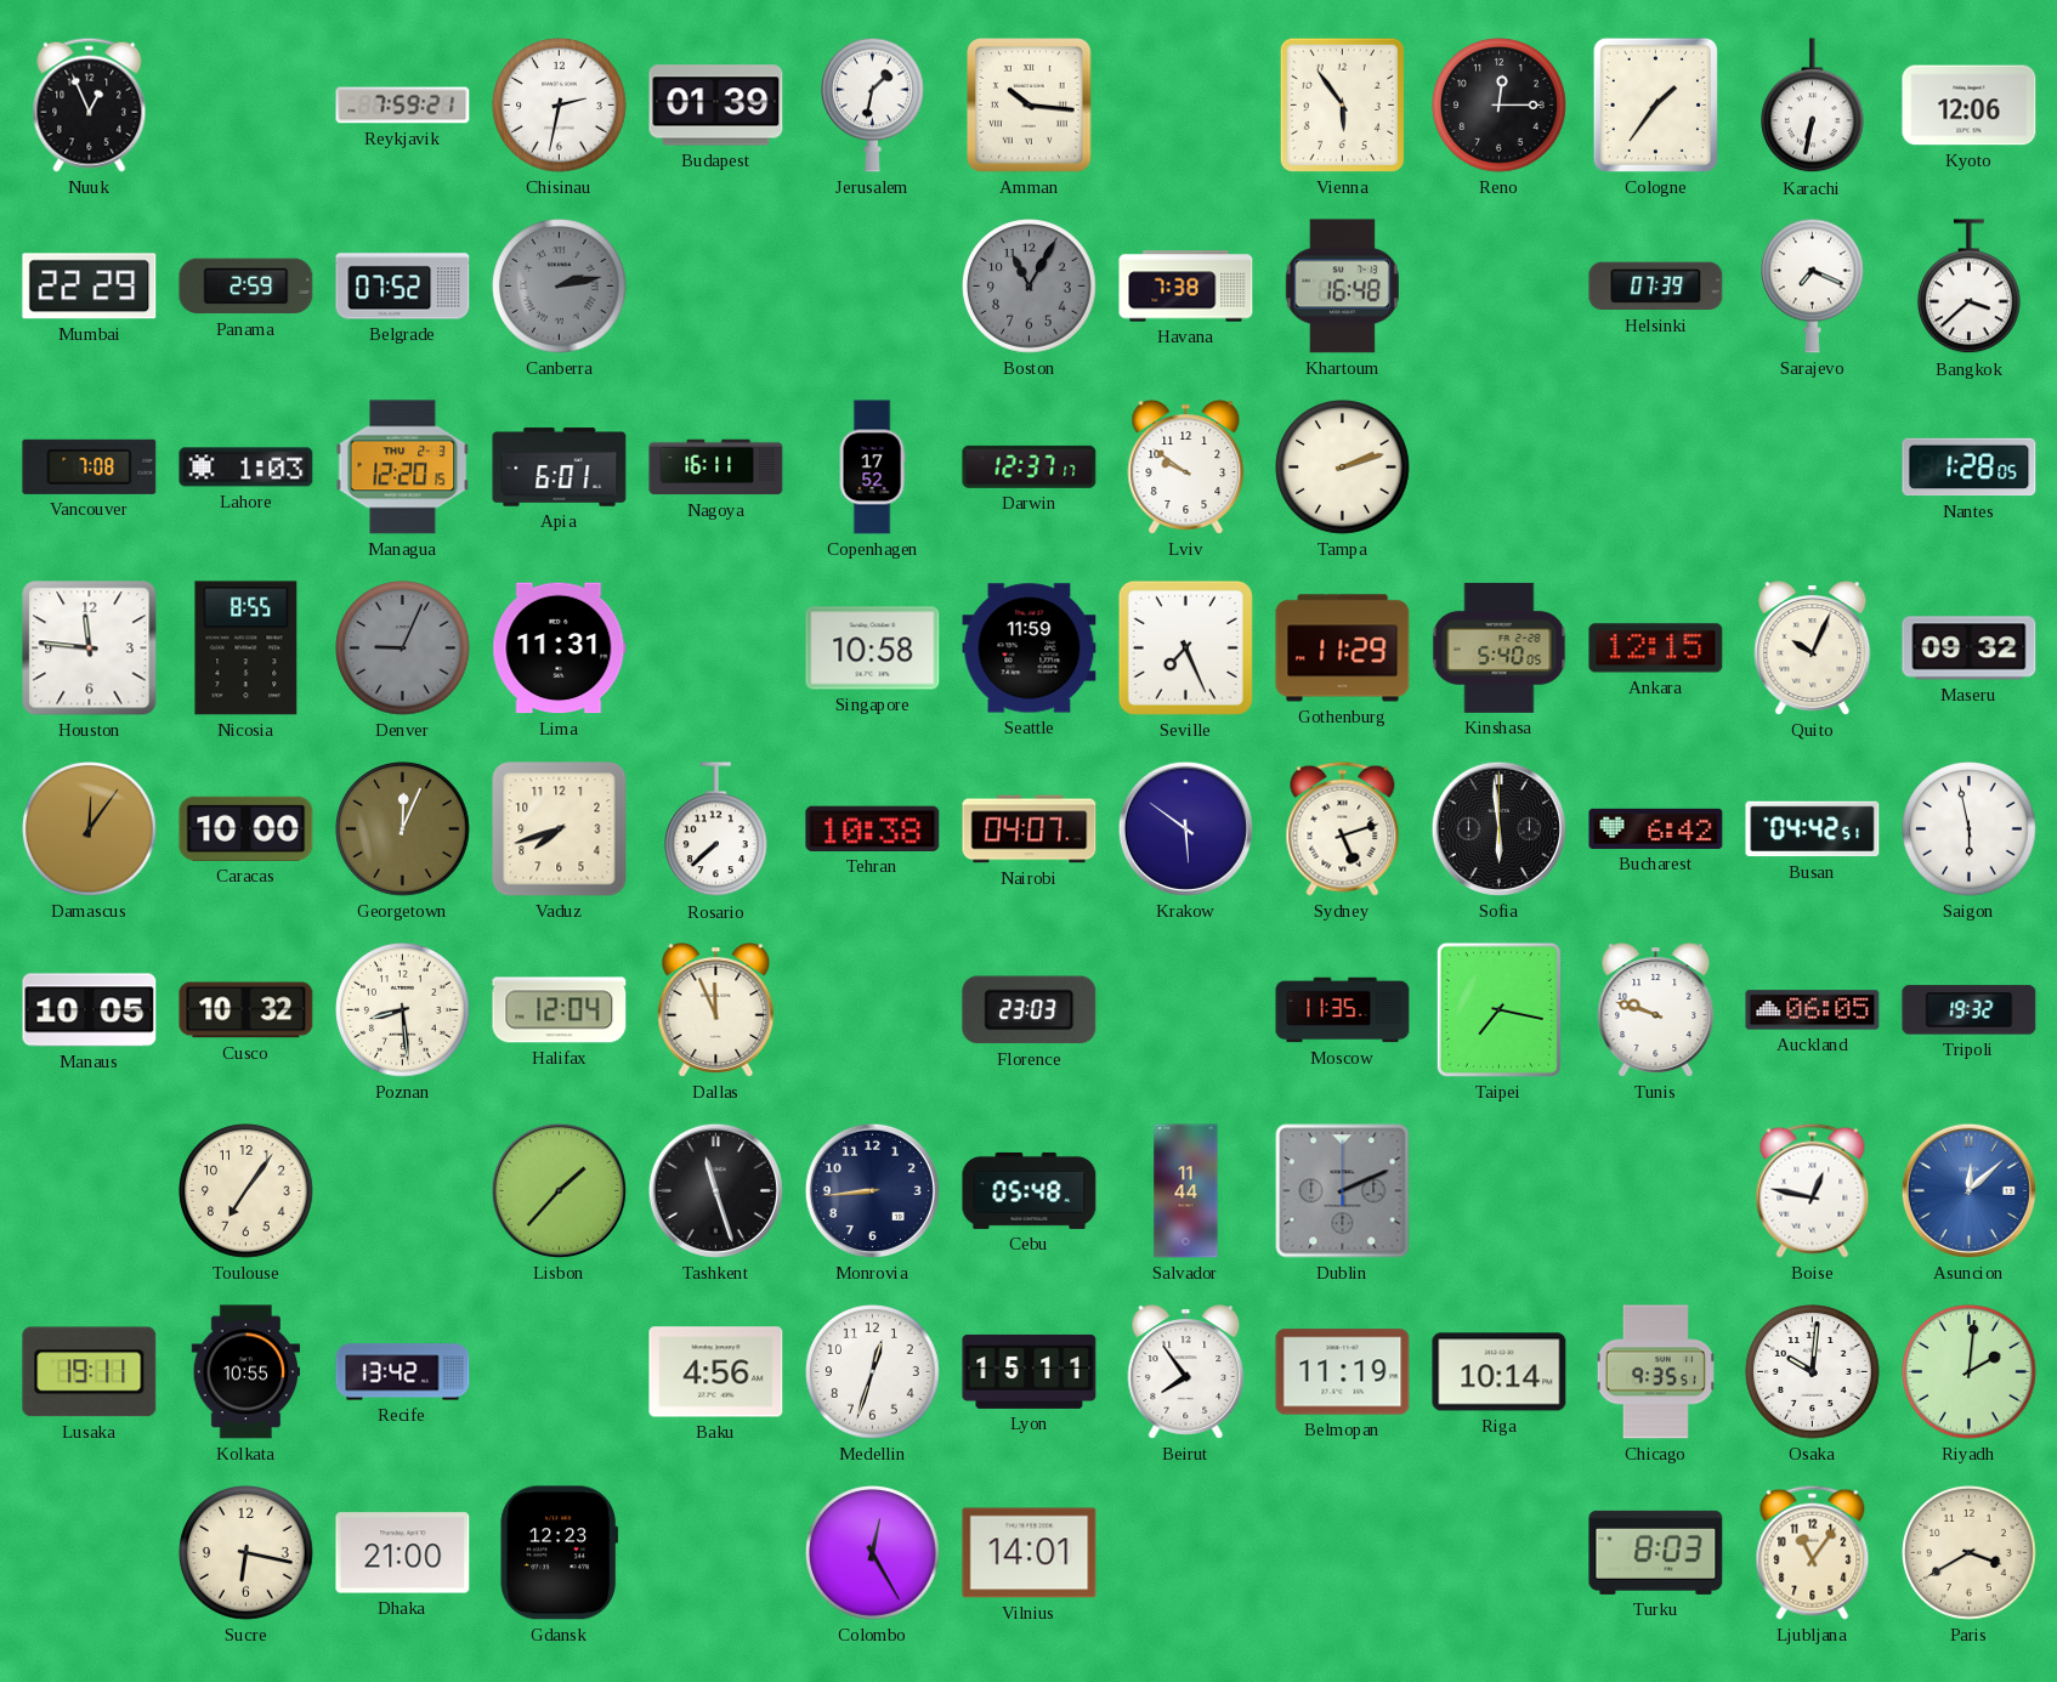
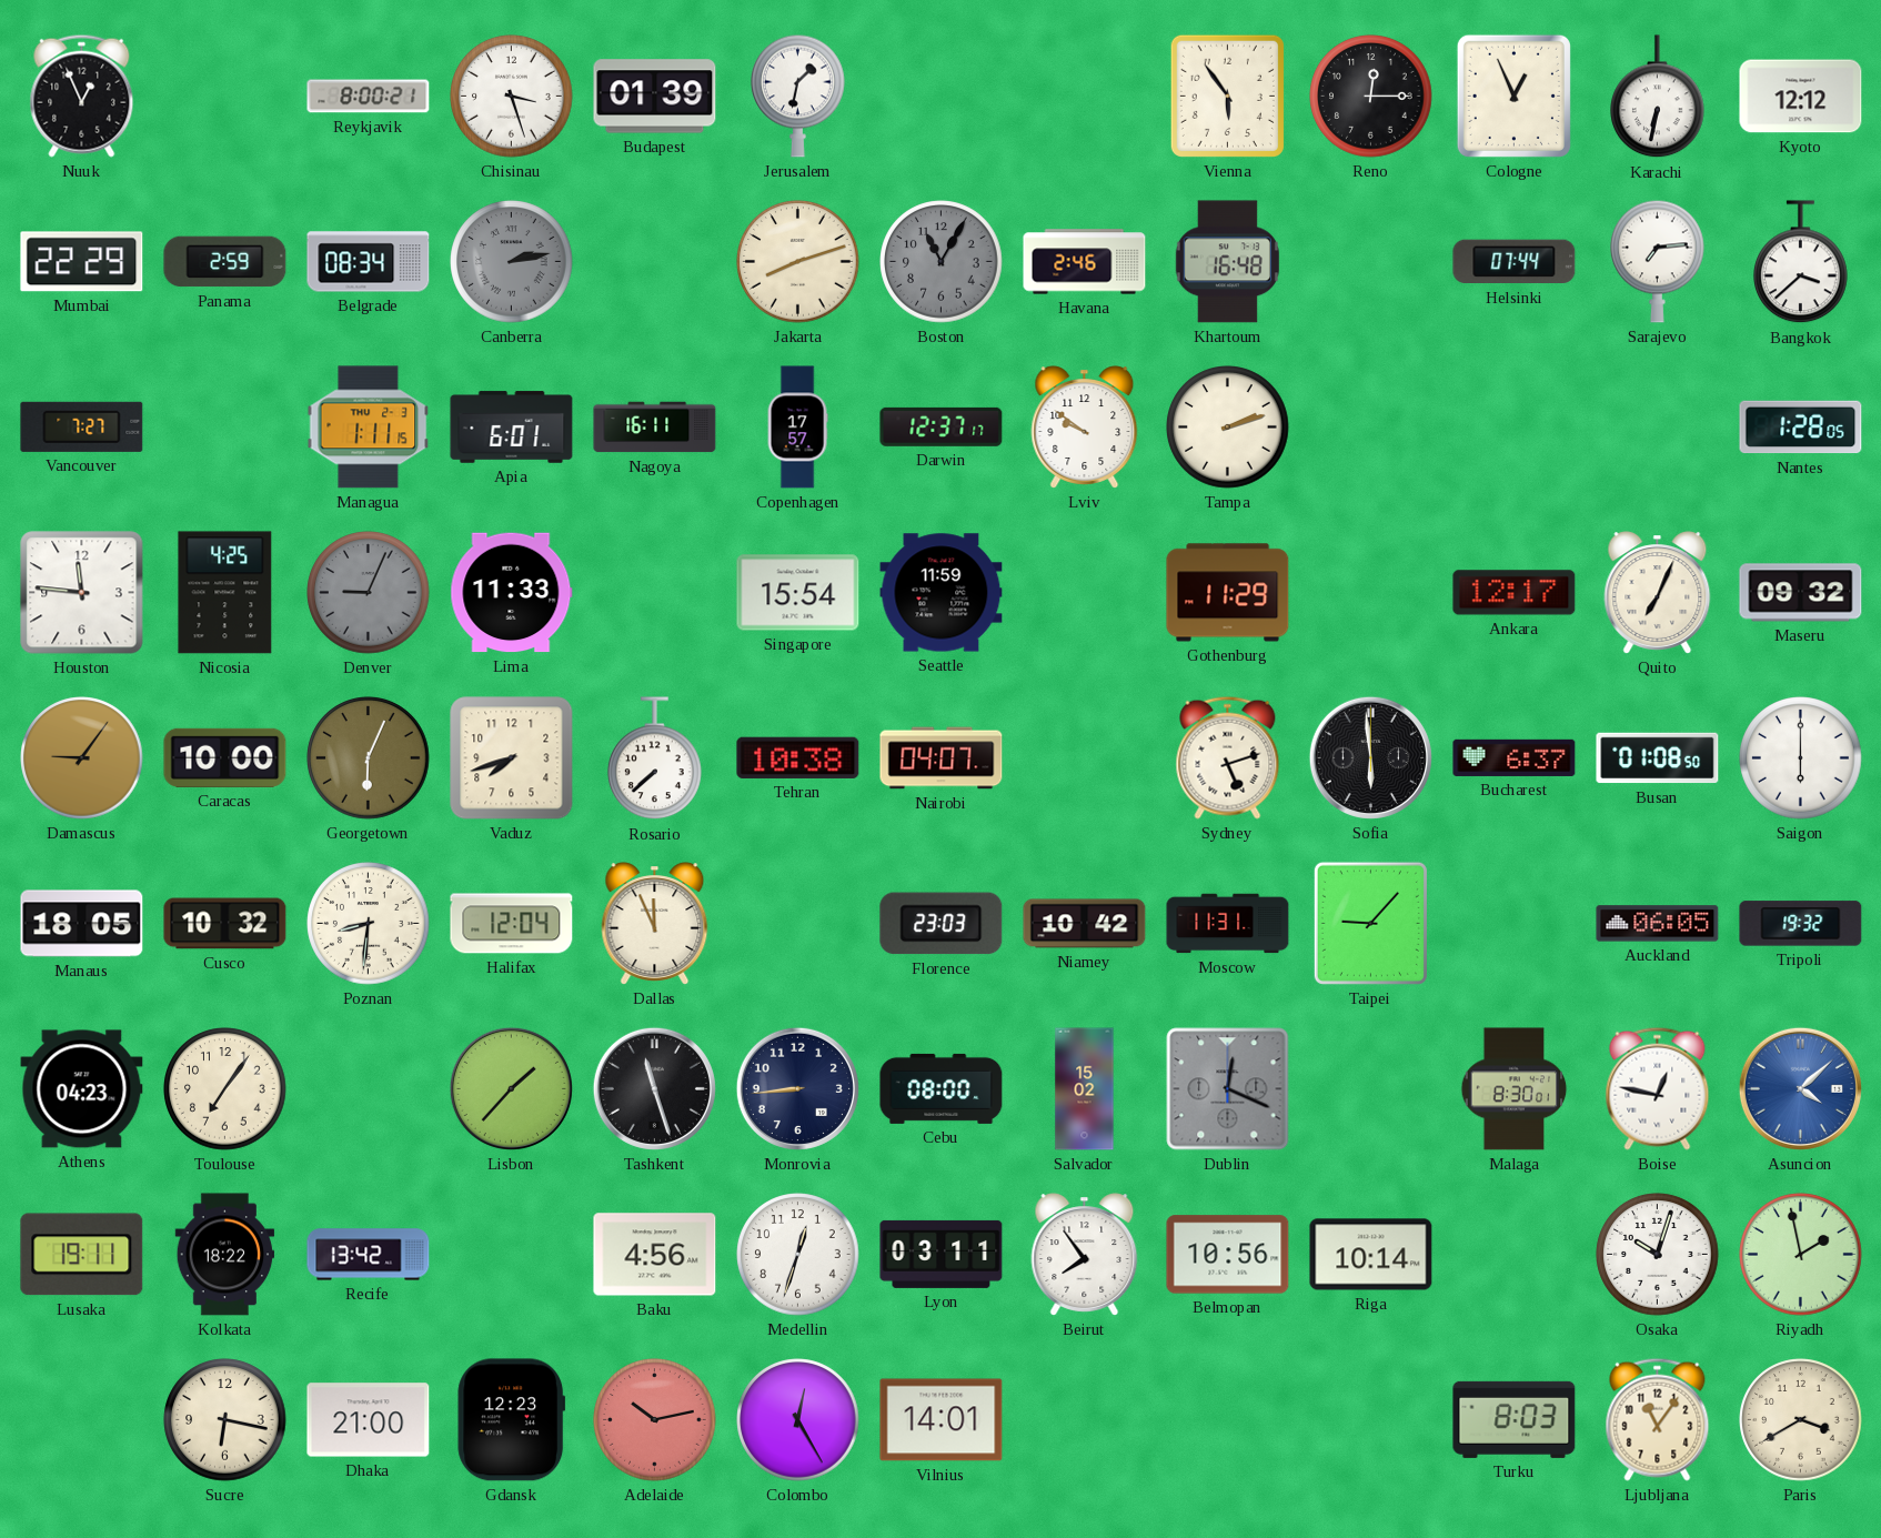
Reykjavik: 7:59 -> 8:00 (369, 97)
Chisinau: 2:32 -> 3:27 (512, 97)
Amman: 10:16 -> none (1030, 106)
Cologne: 1:36 -> 12:56 (1513, 96)
Kyoto: 12:06 -> 12:12 (1801, 97)
Belgrade: 07:52 -> 08:34 (369, 262)
Jakarta: none -> 8:12 (798, 262)
Havana: 7:38 -> 2:46 (1085, 262)
Helsinki: 07:39 -> 07:44 (1515, 262)
Sarajevo: 7:19 -> 7:14 (1658, 261)
Vancouver: 7:08 -> 7:27 (82, 426)
Lahore: 1:03 -> none (246, 468)
Managua: 12:20 -> 1:11 (369, 428)
Copenhagen: 17:52 -> 17:57 (797, 428)
Nicosia: 8:55 -> 4:25 (225, 593)
Lima: 11:31 -> 11:33 (512, 593)
Singapore: 10:58 -> 15:54 (798, 593)
Seville: 7:26 -> none (1185, 647)
Kinshasa: 5:40 -> none (1500, 647)
Ankara: 12:15 -> 12:17 (1515, 593)
Quito: 10:04 -> 7:04 (1658, 593)
Damascus: 12:06 -> 9:06 (82, 758)
Georgetown: 12:04 -> 6:04 (369, 758)
Krakow: 5:51 -> none (1185, 828)
Bucharest: 6:42 -> 6:37 (1515, 757)
Busan: 04:42 -> 01:08 (1658, 758)
Saigon: 5:58 -> 6:00 (1801, 758)
Manaus: 10:05 -> 18:05 (82, 924)
Poznan: 8:29 -> 8:31 (369, 924)
Niamey: none -> 10:42 (1085, 924)
Moscow: 11:35 -> 11:31 (1228, 924)
Taipei: 7:17 -> 9:07 (1370, 923)
Tunis: 9:48 -> none (1656, 1010)
Athens: none -> 04:23 (82, 1089)
Cebu: 05:48 -> 08:00 (942, 1088)
Salvador: 11:44 -> 15:02 (1085, 1089)
Dublin: 2:11 -> 12:19 (1228, 1089)
Malaga: none -> 8:30 (1515, 1089)
Asuncion: 12:08 -> 4:08 (1800, 1088)
Kolkata: 10:55 -> 18:22 (225, 1255)
Lyon: 15:11 -> 03:11 (942, 1254)
Belmopan: 11:19 -> 10:56 (1228, 1255)
Chicago: 9:35 -> none (1655, 1372)
Osaka: 10:01 -> 10:03 (1658, 1255)
Riyadh: 2:01 -> 1:58 (1801, 1255)
Adelaide: none -> 10:13 (655, 1420)
